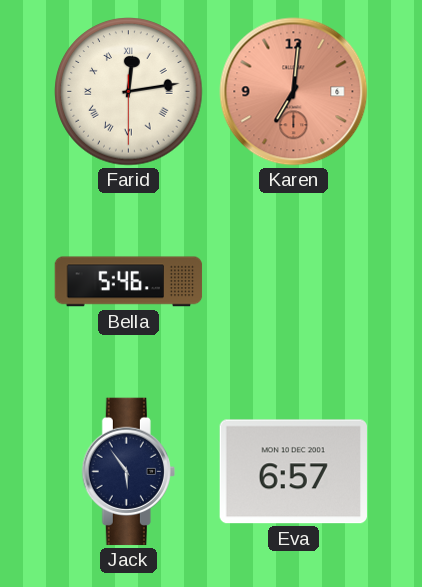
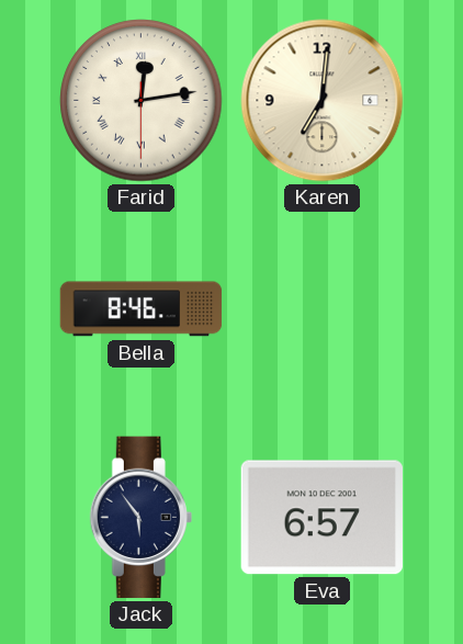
Karen dial: salmon -> cream (323, 101)
Bella: 5:46 -> 8:46 (142, 309)
